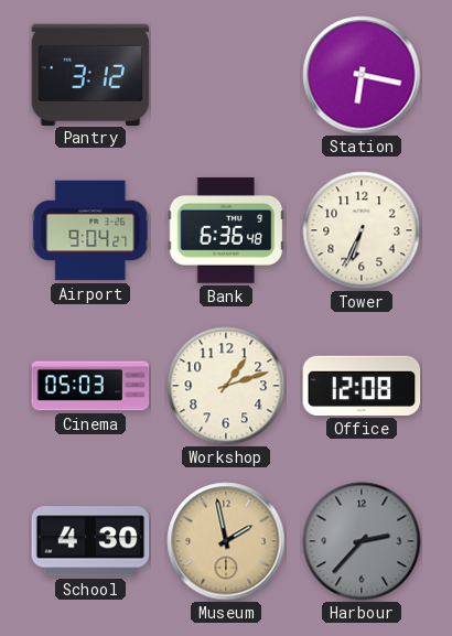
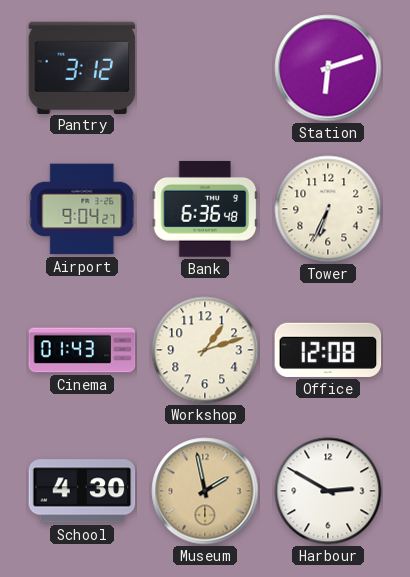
Station: 6:17 -> 6:12 (328, 68)
Cinema: 05:03 -> 01:43 (82, 350)
Harbour: 2:37 -> 2:50 (328, 491)
Harbour dial: grey -> white (328, 491)
